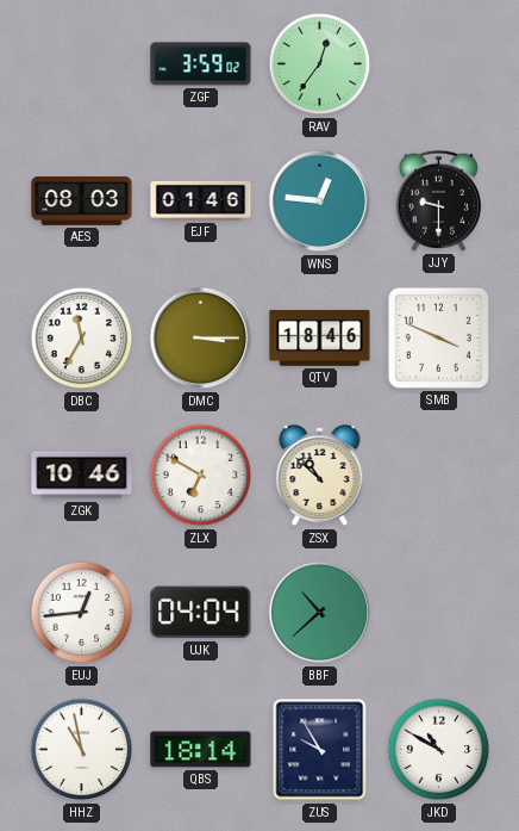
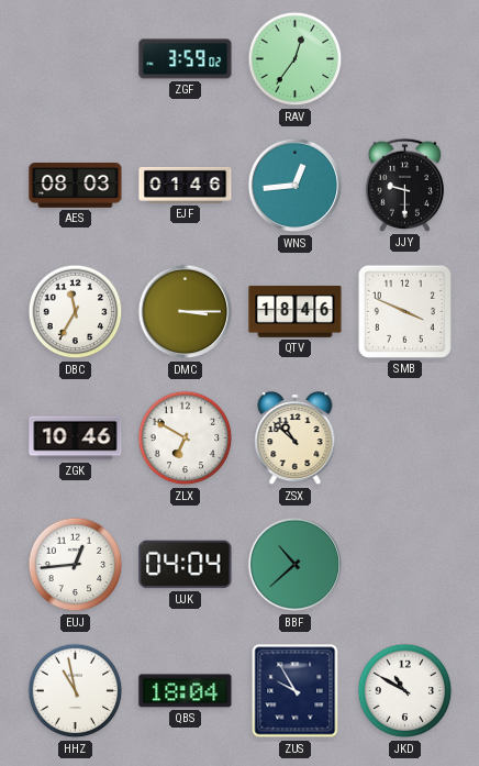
WNS: 12:46 -> 12:44 (296, 186)
QBS: 18:14 -> 18:04 (186, 691)
